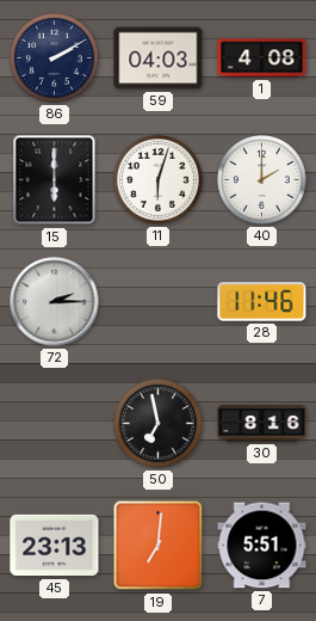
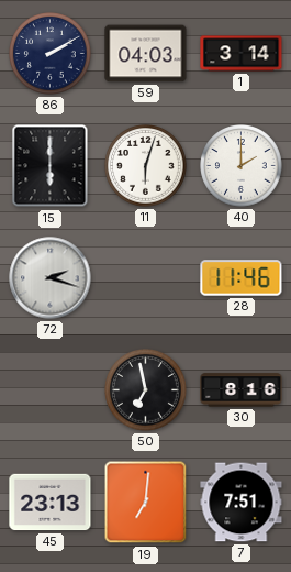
1: 4:08 -> 3:14 (242, 54)
72: 2:15 -> 2:18 (51, 278)
7: 5:51 -> 7:51 (242, 503)
